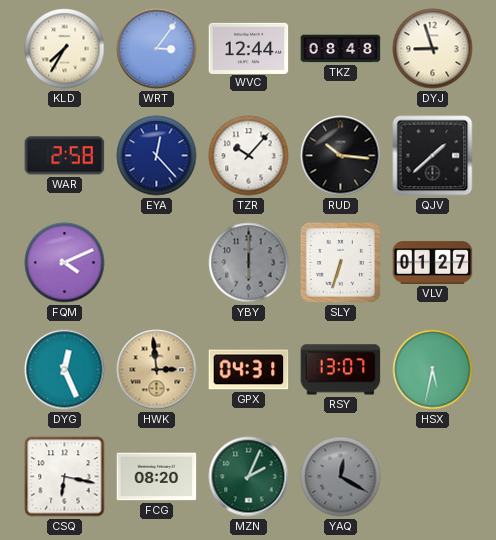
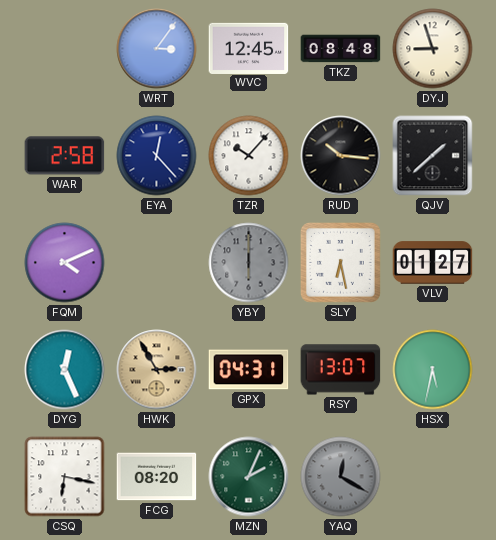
KLD: 7:35 -> none (65, 49)
WVC: 12:44 -> 12:45 (249, 48)
SLY: 6:33 -> 6:28 (340, 262)
HWK: 2:59 -> 2:55 (157, 370)
